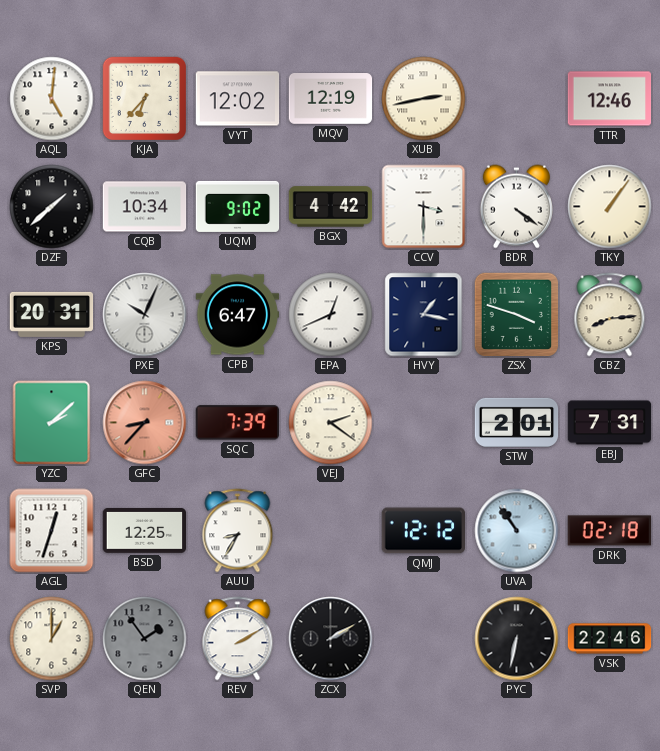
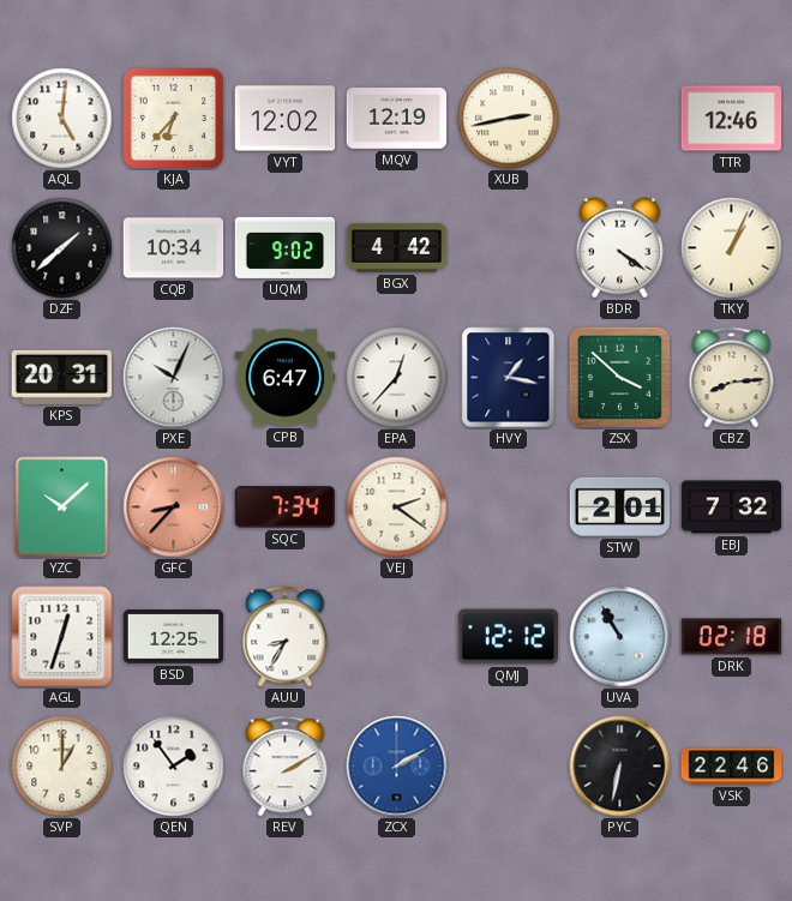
CCV: 3:30 -> none (424, 207)
TKY: 1:06 -> 1:04 (732, 248)
EPA: 12:41 -> 12:37 (397, 378)
ZSX: 3:48 -> 3:52 (619, 377)
YZC: 2:08 -> 10:08 (62, 507)
SQC: 7:39 -> 7:34 (284, 507)
EBJ: 7:31 -> 7:32 (732, 507)
UVA: 10:54 -> 10:55 (620, 637)
QEN dial: grey -> white (174, 767)
ZCX dial: black -> blue (397, 767)
